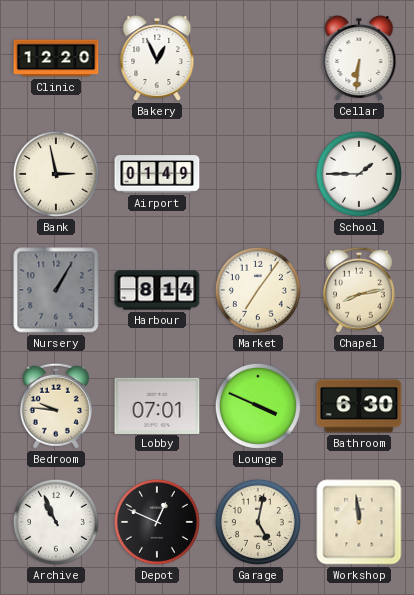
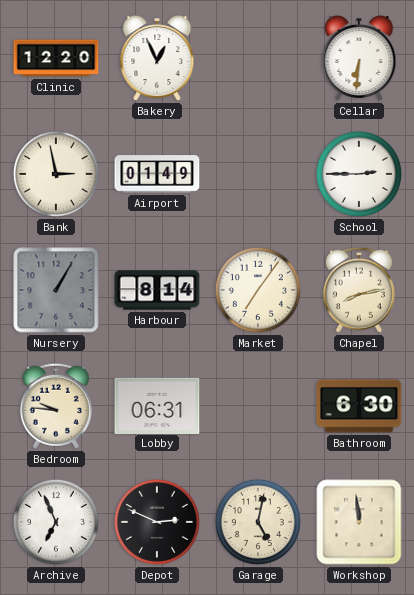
School: 1:45 -> 2:45 (359, 174)
Lobby: 07:01 -> 06:31 (157, 405)
Lounge: 3:49 -> none (258, 406)
Archive: 10:56 -> 6:56 (56, 522)
Depot: 12:49 -> 2:49 (157, 522)
